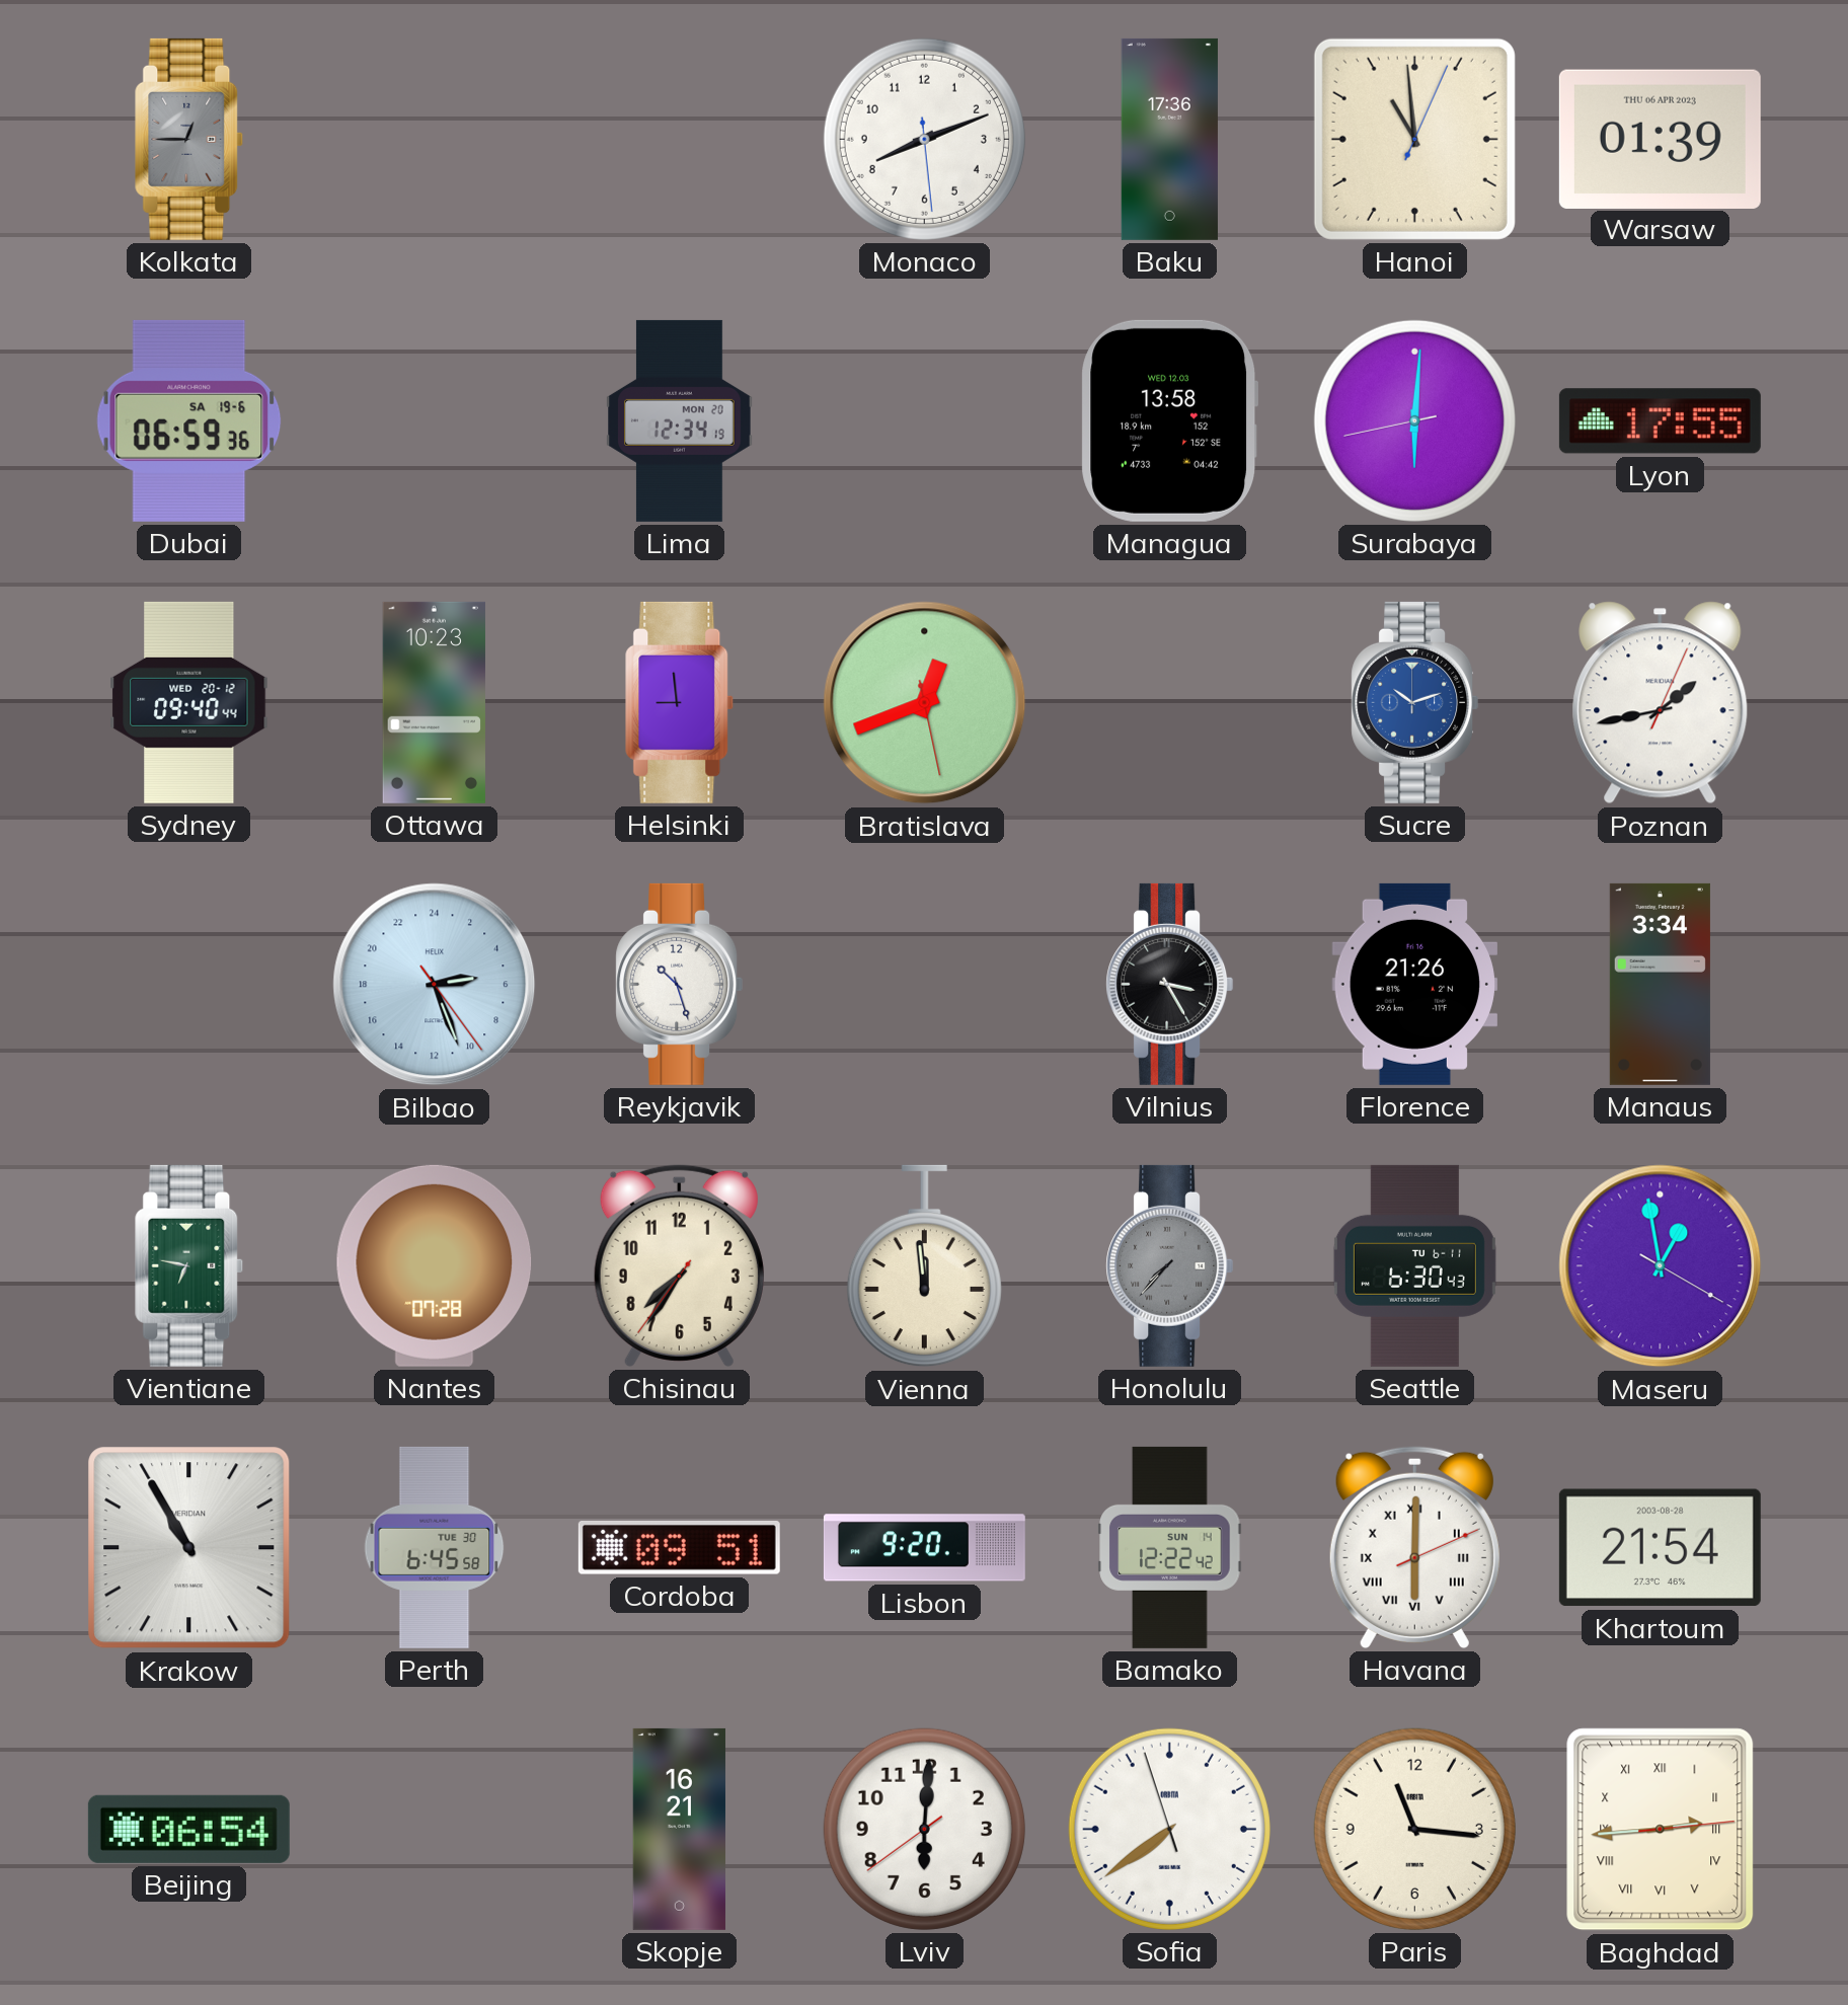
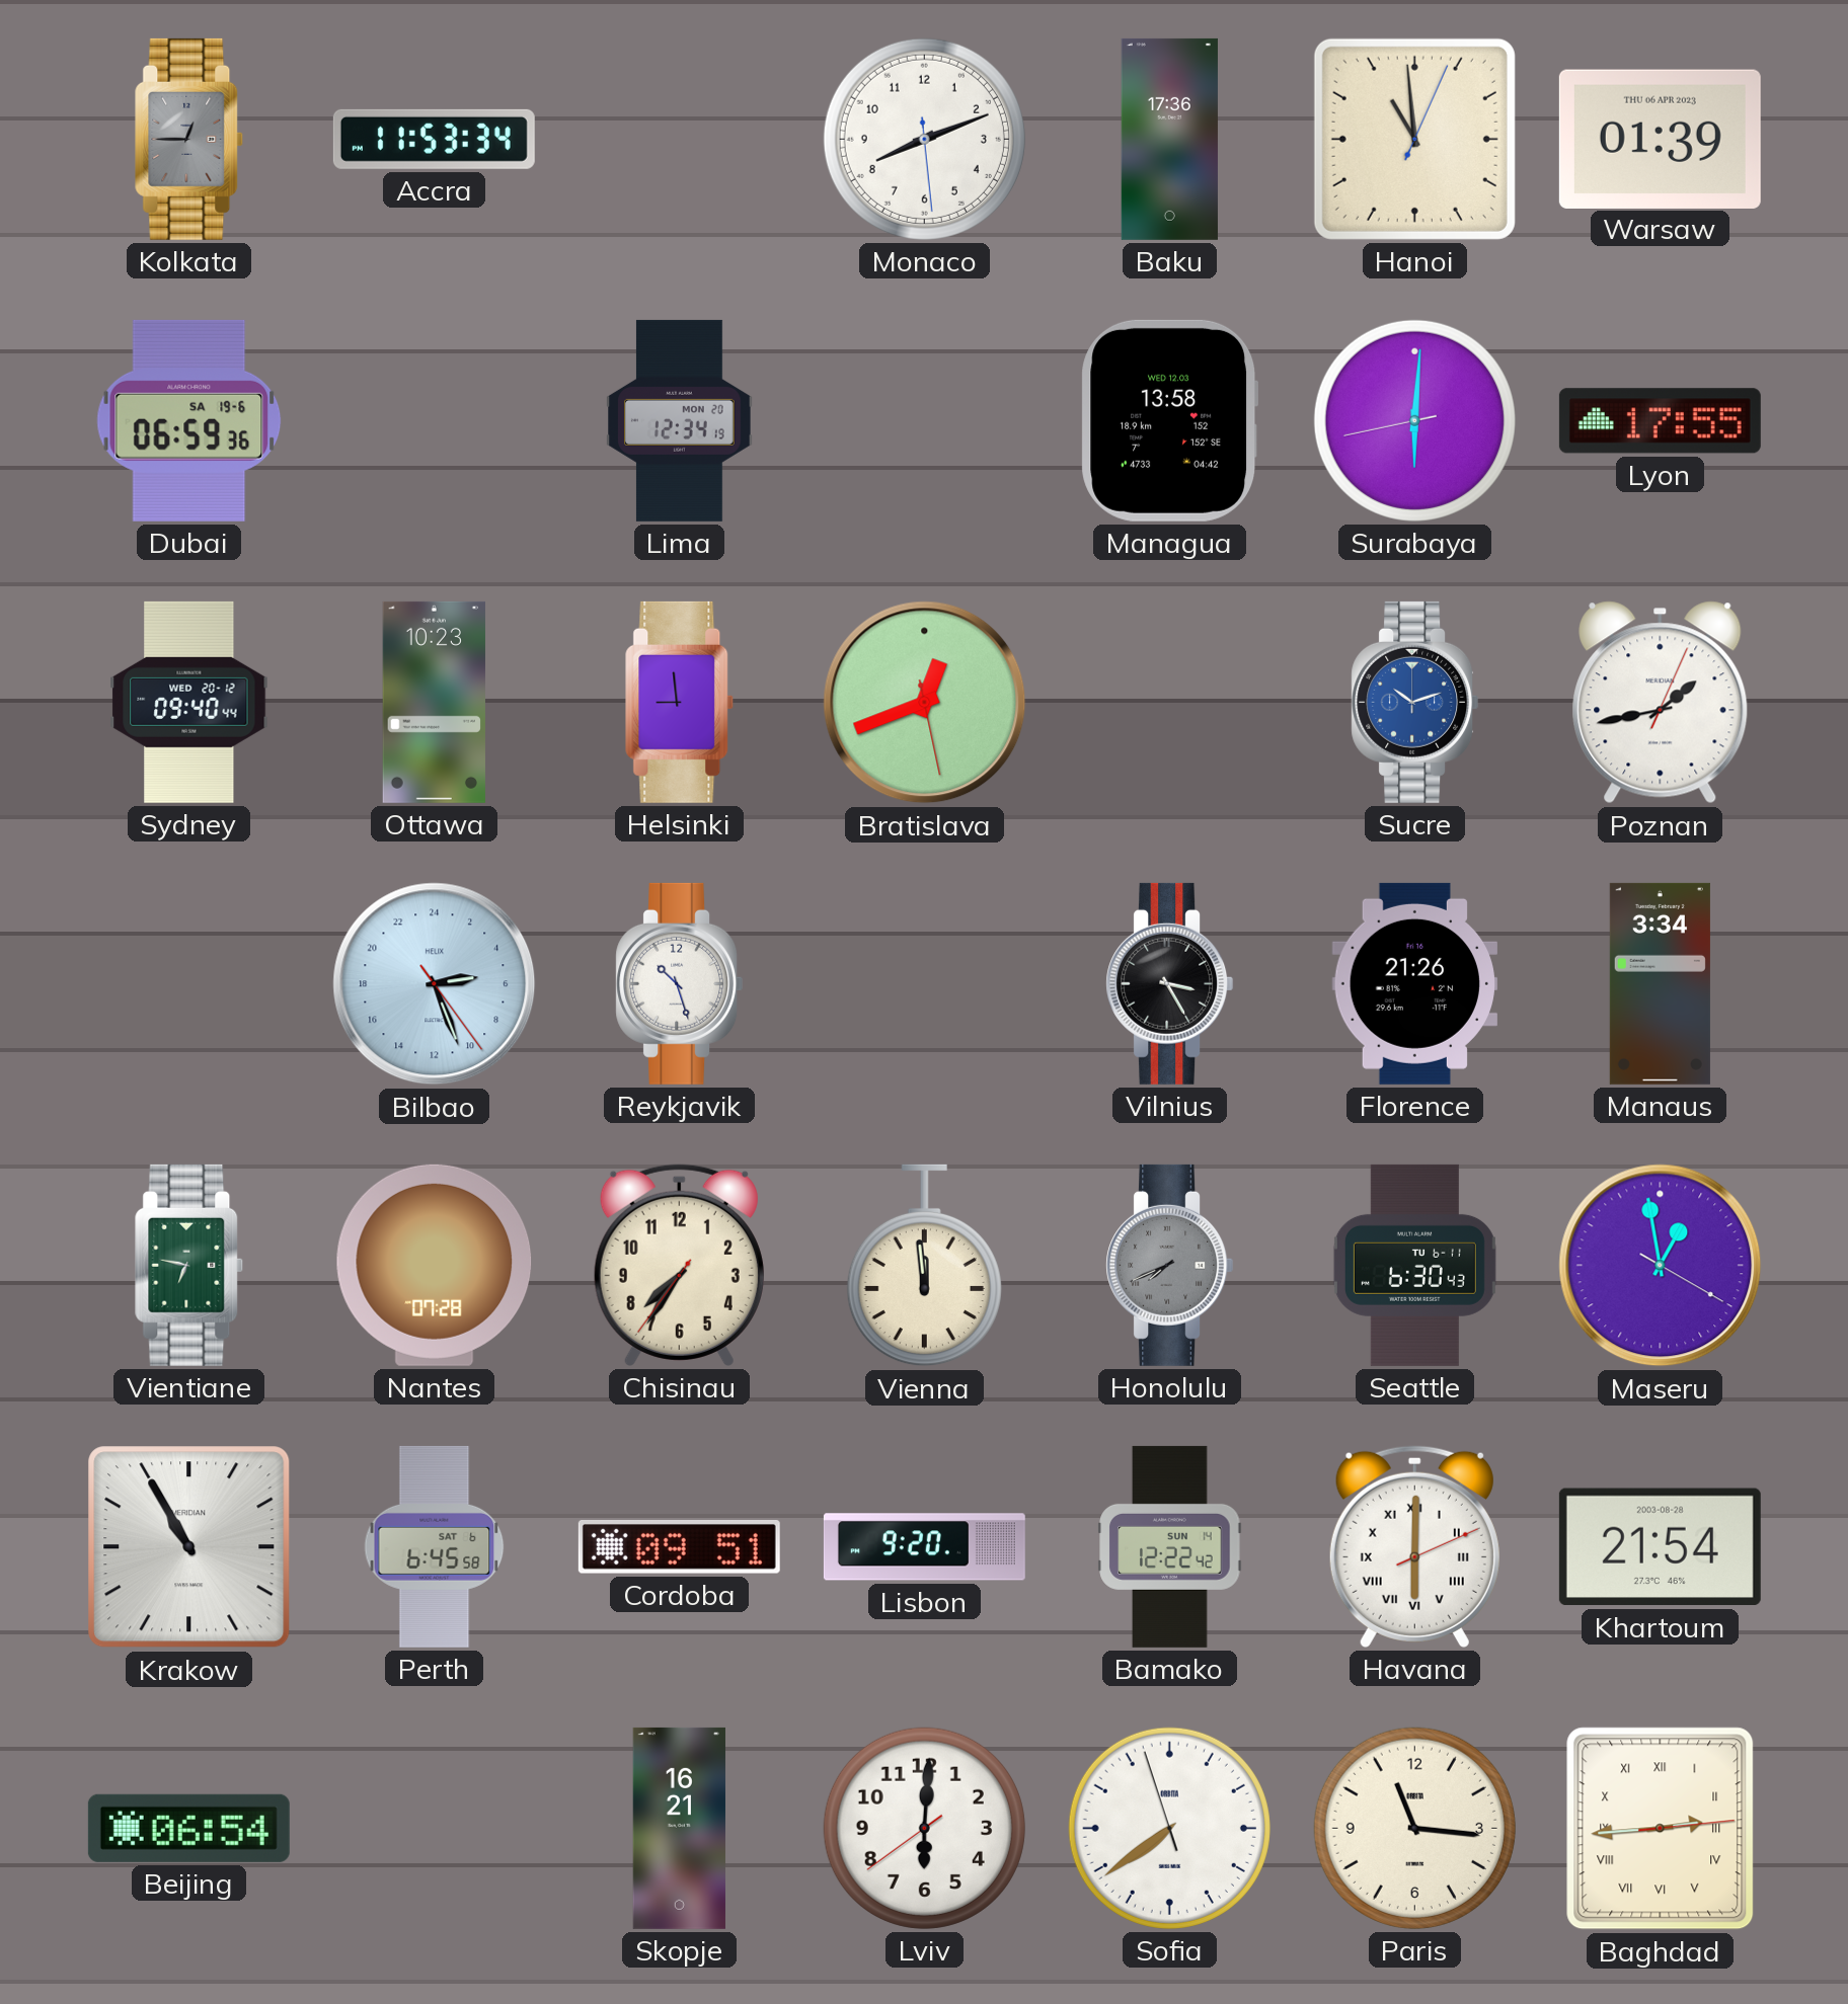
Accra: none -> 11:53 (434, 139)
Honolulu: 7:37 -> 7:41 (1170, 1265)
Perth date: TUE 30 -> SAT 6 (435, 1546)
